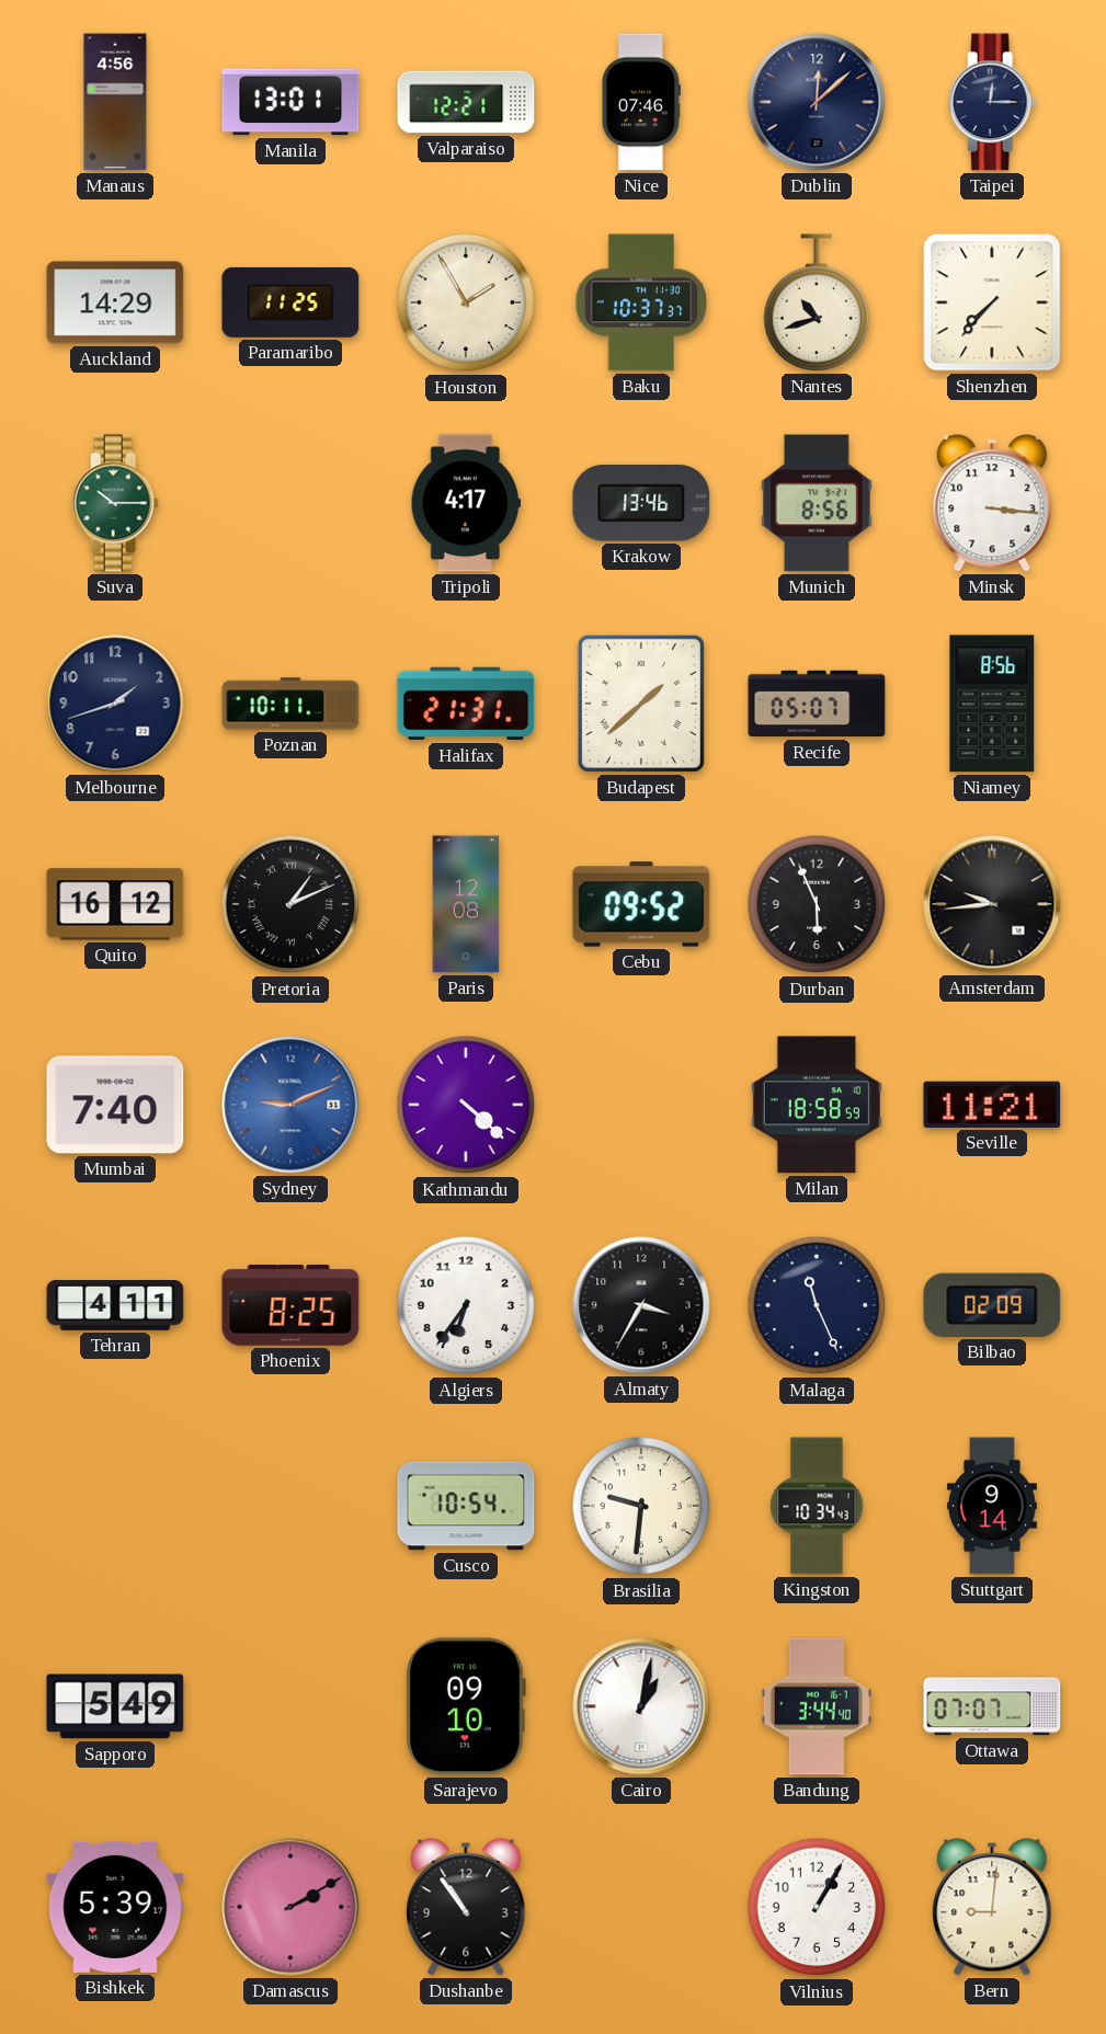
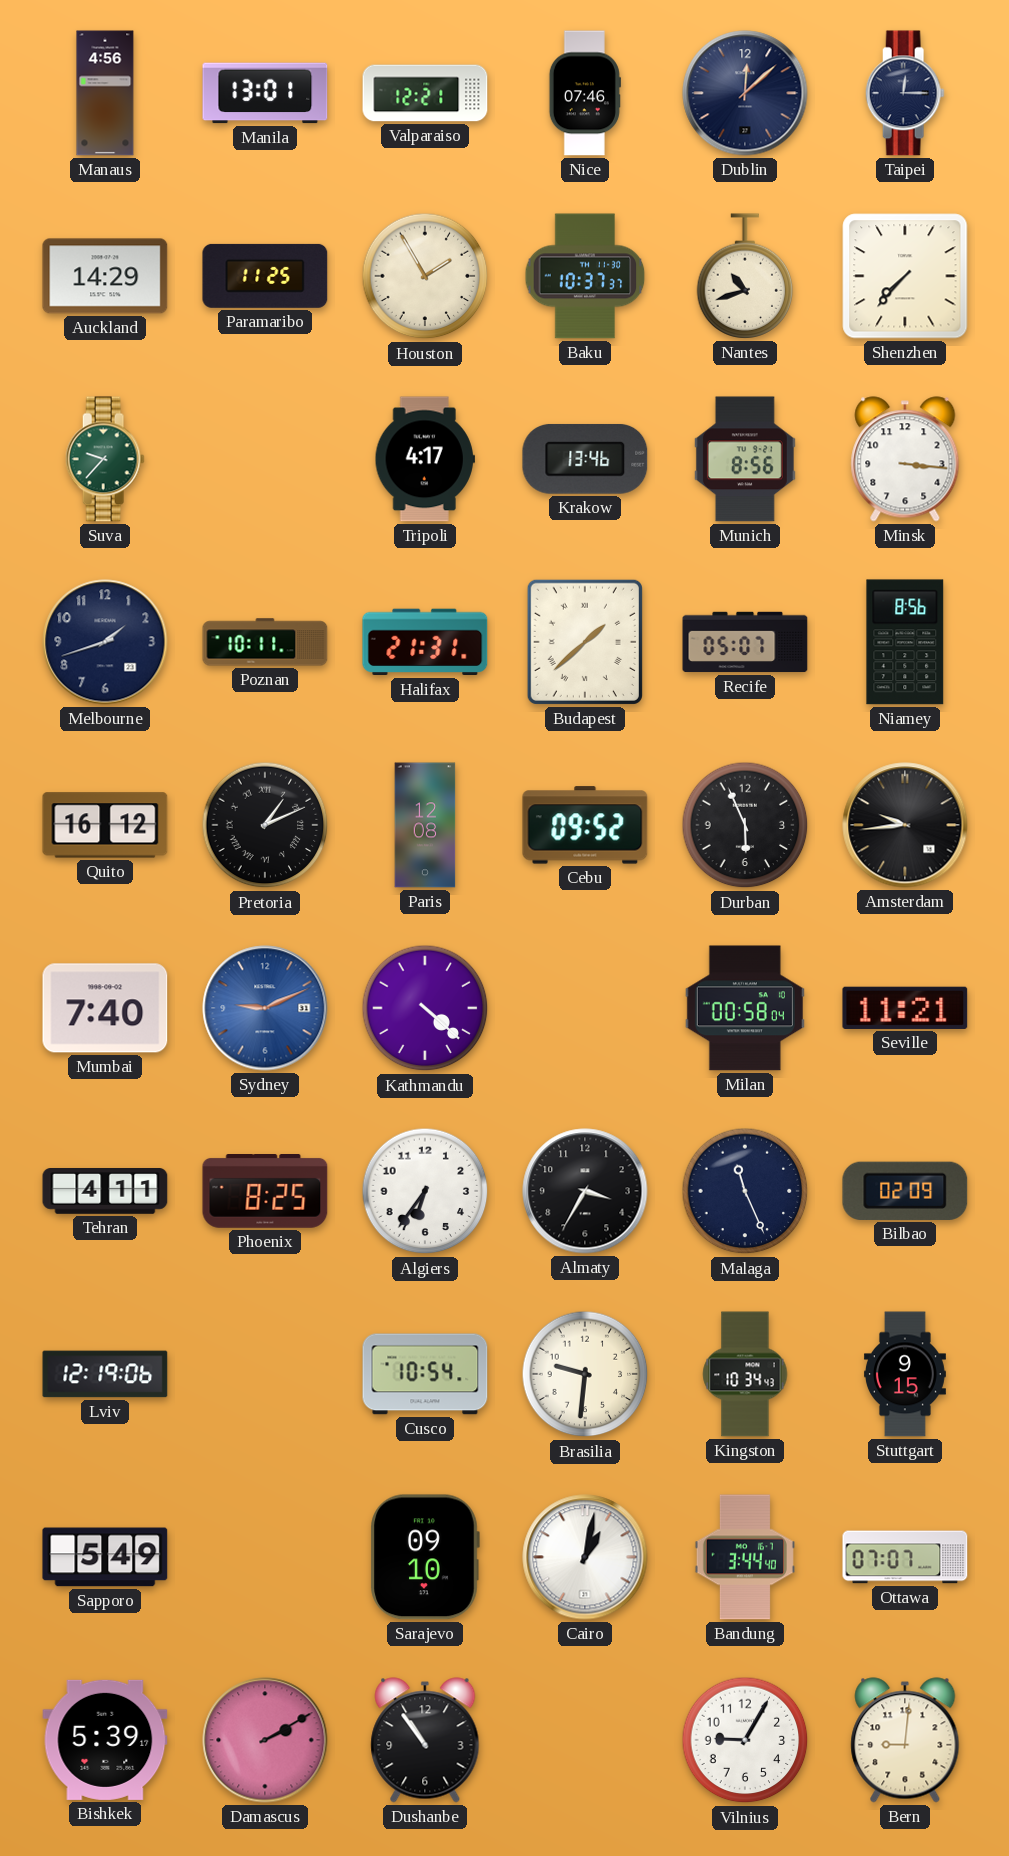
Suva: 10:15 -> 9:37 (105, 459)
Milan: 18:58 -> 00:58 (745, 1008)
Lviv: none -> 12:19 (105, 1374)
Stuttgart: 9:14 -> 9:15 (905, 1374)
Vilnius: 1:05 -> 9:05 (745, 1740)
